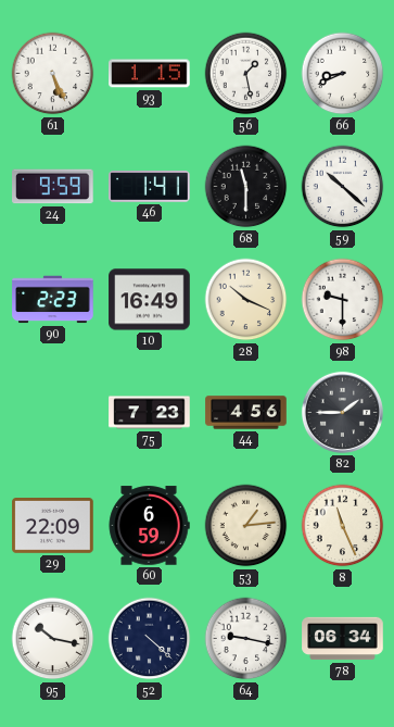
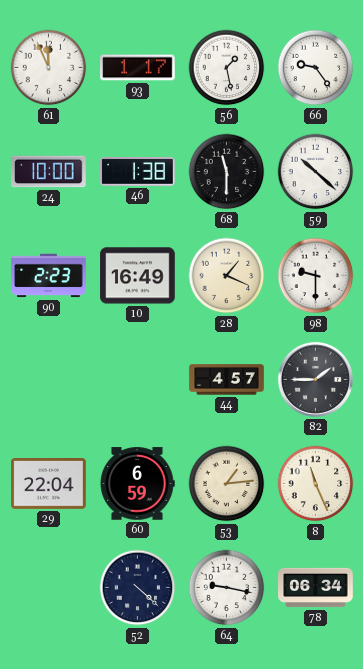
61: 5:26 -> 11:56 (49, 68)
93: 1:15 -> 1:17 (138, 68)
66: 8:41 -> 9:24 (316, 68)
24: 9:59 -> 10:00 (49, 172)
46: 1:41 -> 1:38 (138, 172)
28: 10:19 -> 1:19 (227, 276)
75: 7:23 -> none (150, 413)
44: 4:56 -> 4:57 (227, 380)
29: 22:09 -> 22:04 (49, 484)
95: 10:17 -> none (53, 639)
